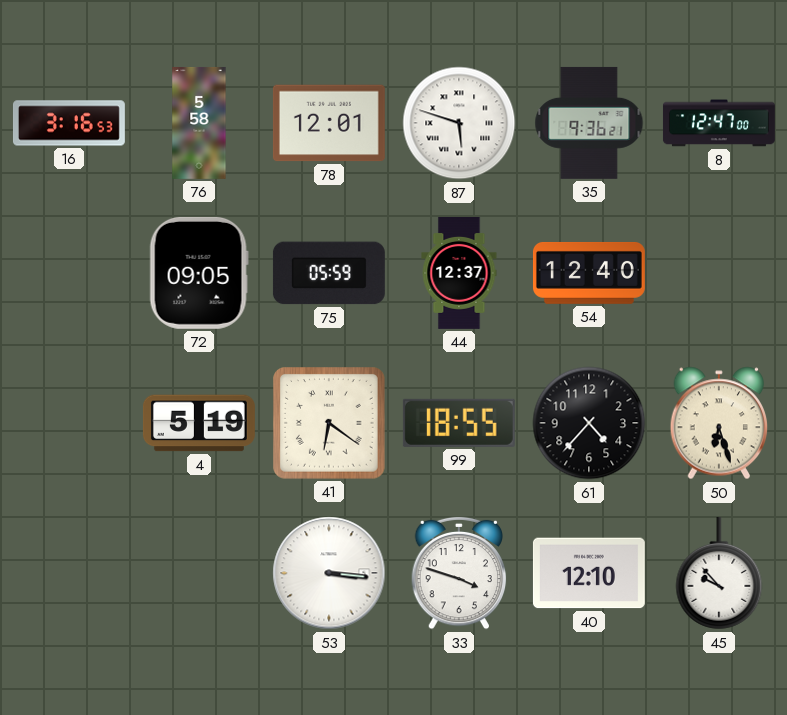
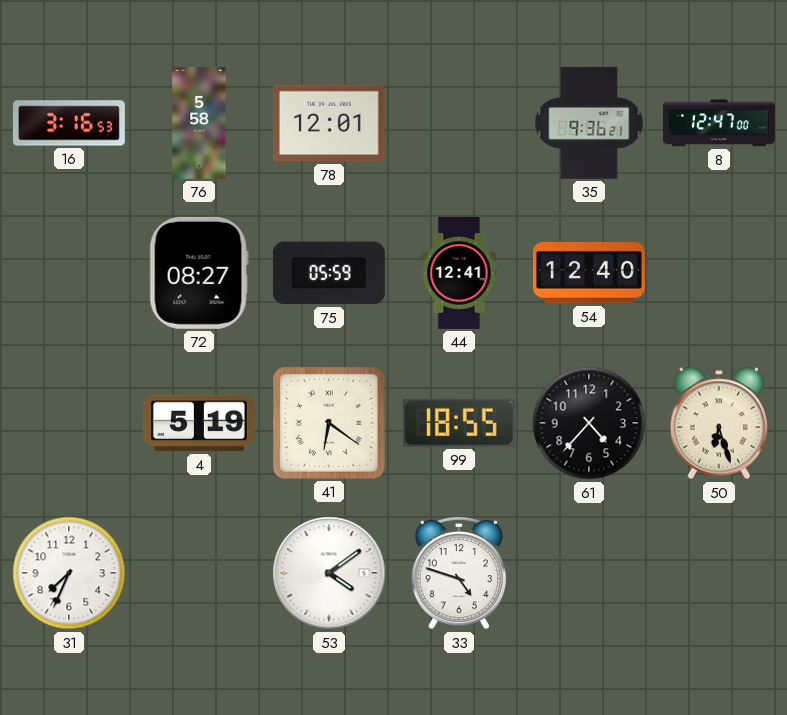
87: 5:48 -> none (459, 123)
72: 09:05 -> 08:27 (199, 273)
44: 12:37 -> 12:41 (459, 273)
31: none -> 7:34 (69, 573)
53: 3:16 -> 4:09 (329, 573)
33: 3:48 -> 4:48 (459, 573)
40: 12:10 -> none (589, 573)
45: 9:53 -> none (719, 573)
